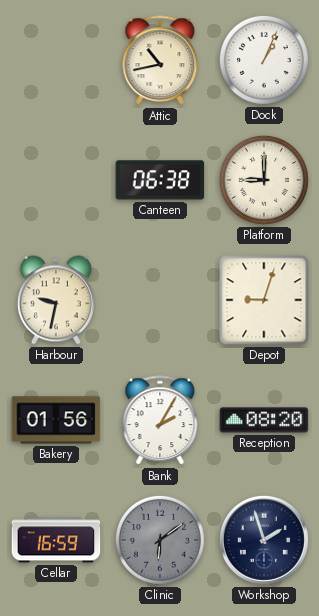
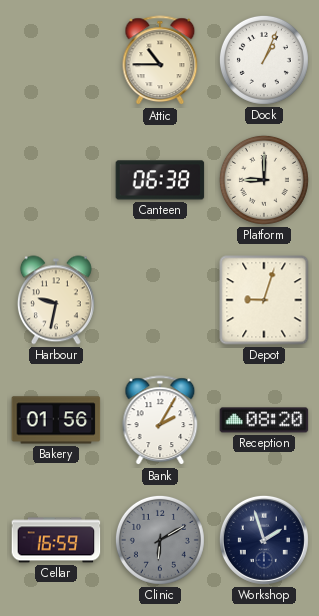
Attic: 10:43 -> 10:45 (160, 61)
Clinic: 6:09 -> 6:10 (160, 540)
